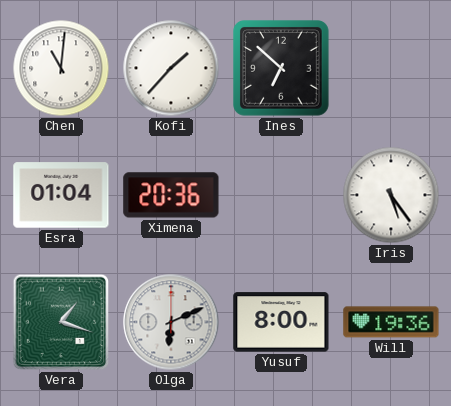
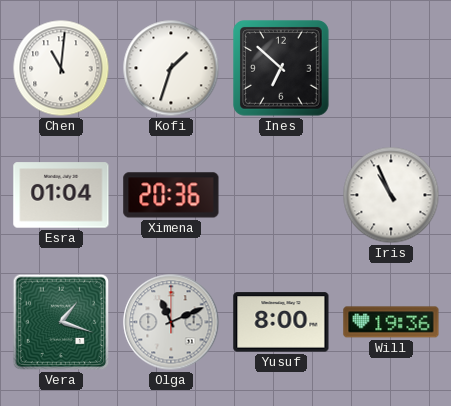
Kofi: 1:37 -> 1:33 (171, 68)
Iris: 5:24 -> 10:56 (391, 195)
Olga: 6:11 -> 11:11 (171, 322)
